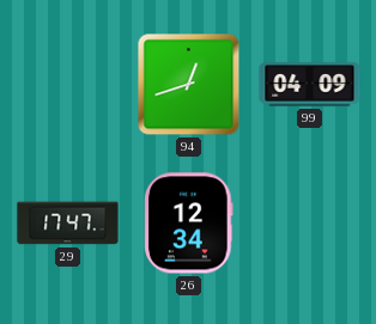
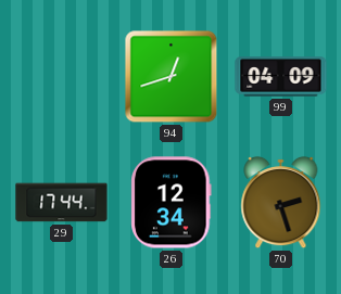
29: 17:47 -> 17:44 (62, 203)
70: none -> 2:27 (281, 203)
